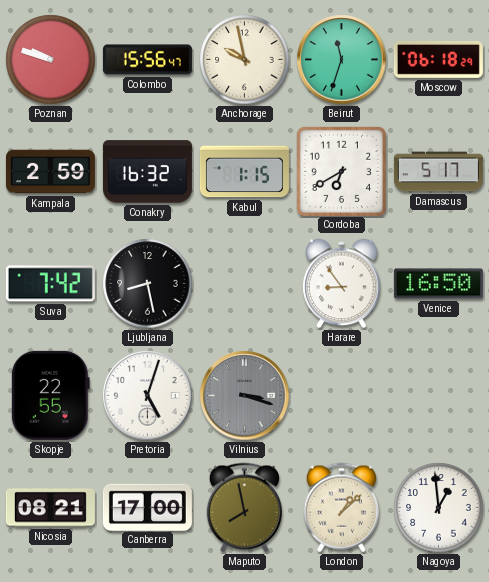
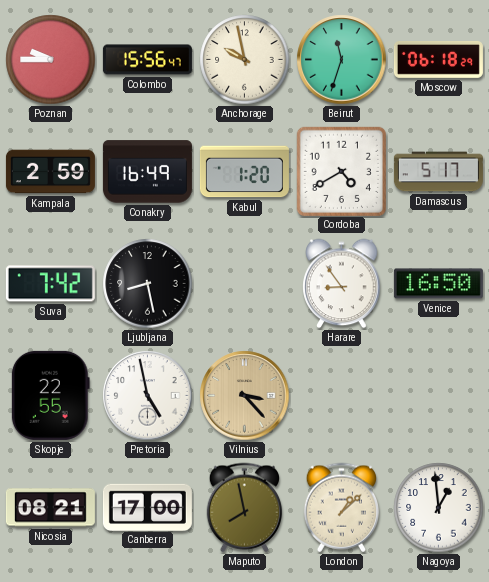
Poznan: 9:48 -> 9:45 (51, 60)
Conakry: 16:32 -> 16:49 (147, 172)
Kabul: 1:15 -> 1:20 (244, 172)
Cordoba: 6:40 -> 4:40 (341, 171)
Pretoria: 5:03 -> 4:58 (148, 396)
Vilnius: 3:18 -> 3:23 (245, 396)
Vilnius dial: grey -> champagne (245, 396)
